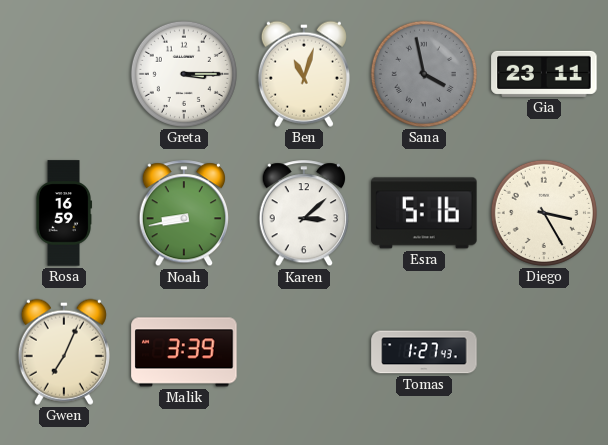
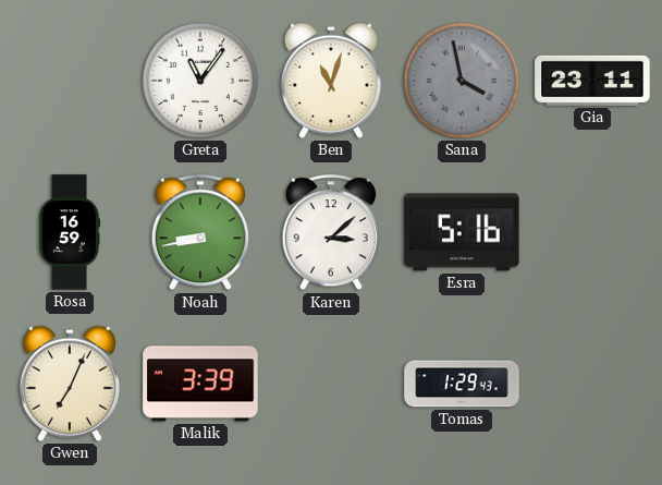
Greta: 3:15 -> 11:06 (200, 81)
Diego: 3:25 -> none (544, 213)
Tomas: 1:27 -> 1:29 (462, 384)
